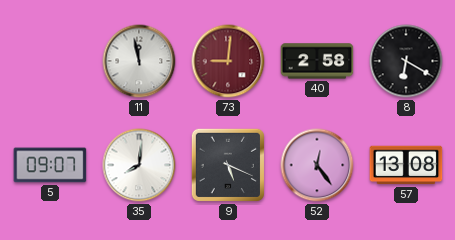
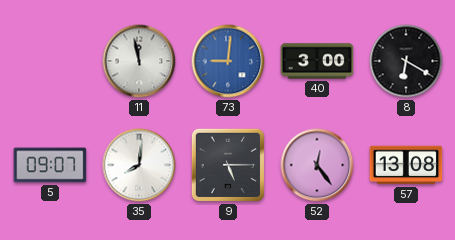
73 dial: burgundy -> blue (228, 61)
40: 2:58 -> 3:00 (317, 61)
9: 5:19 -> 5:15 (228, 165)
